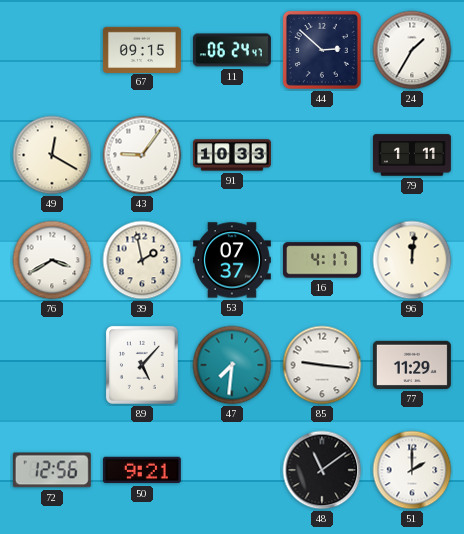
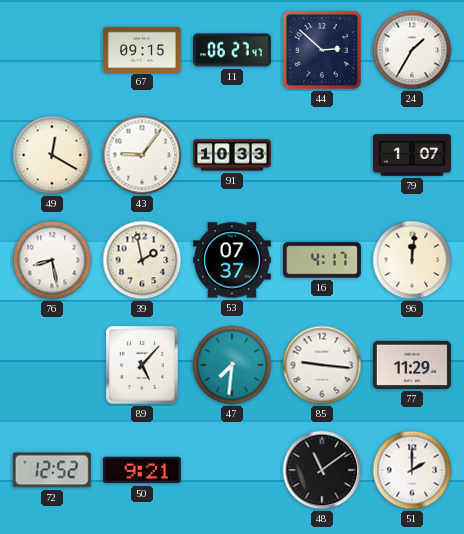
11: 06:24 -> 06:27 (232, 50)
79: 1:11 -> 1:07 (412, 155)
76: 3:40 -> 8:28 (52, 260)
72: 12:56 -> 12:52 (52, 470)
